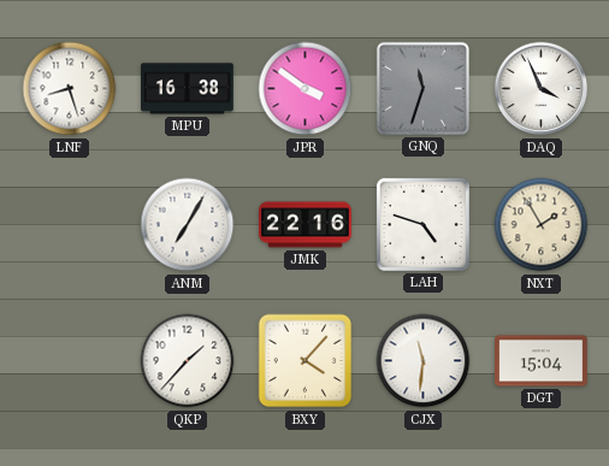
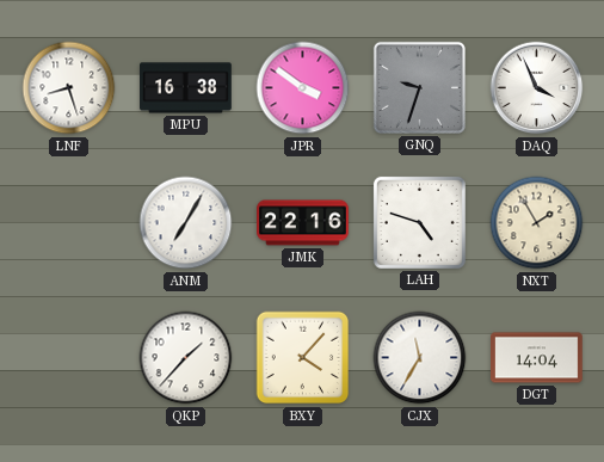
GNQ: 11:33 -> 9:33 (419, 87)
CJX: 11:31 -> 11:35 (420, 358)
DGT: 15:04 -> 14:04 (537, 358)
